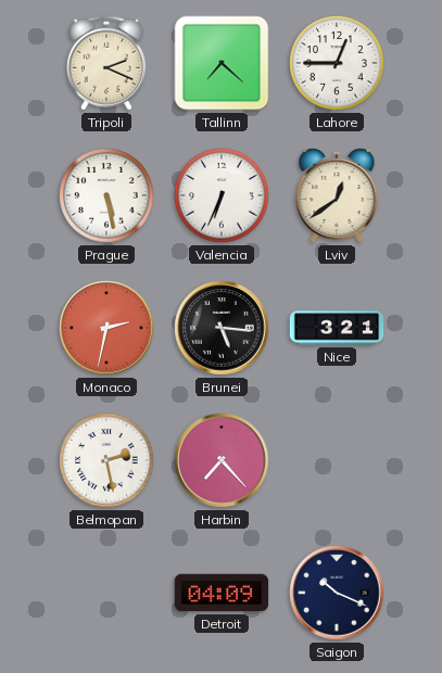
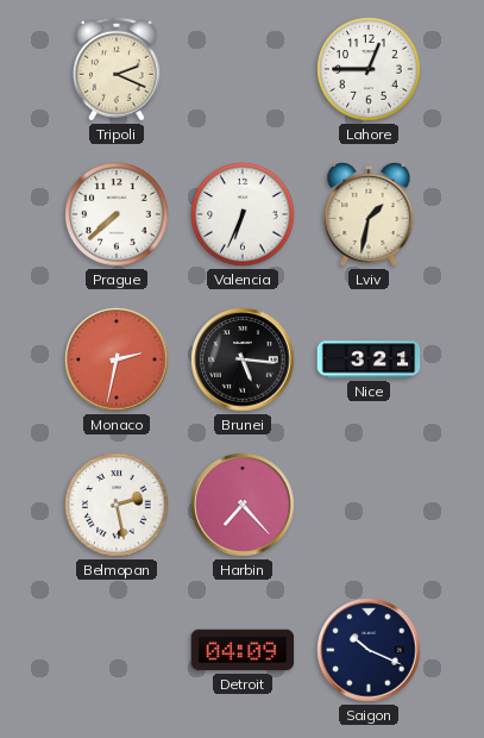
Tallinn: 7:22 -> none (222, 63)
Prague: 5:28 -> 7:38 (117, 214)
Lviv: 12:39 -> 1:32 (369, 214)
